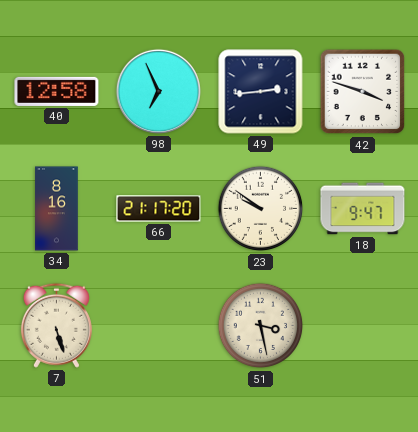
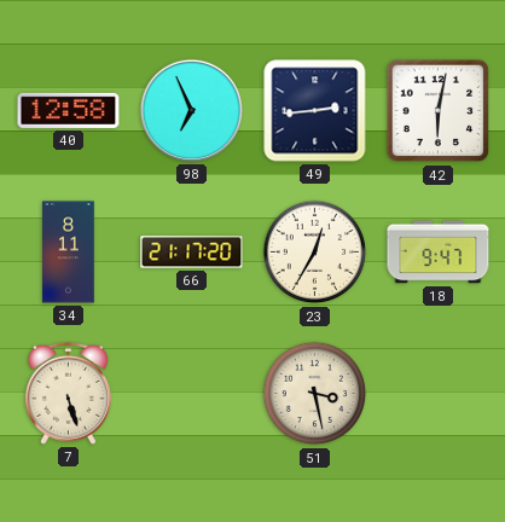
42: 3:48 -> 6:02 (439, 111)
34: 8:16 -> 8:11 (69, 253)
23: 9:51 -> 12:35 (315, 253)
